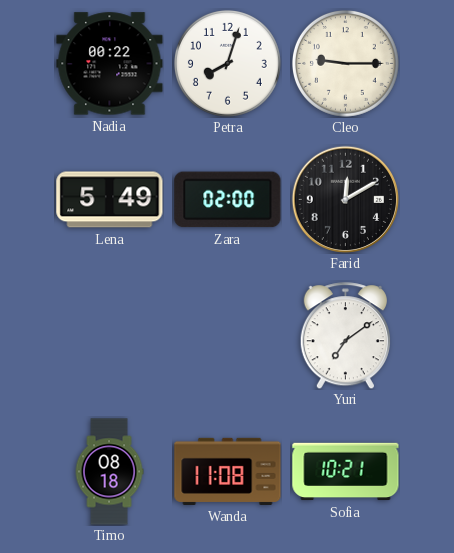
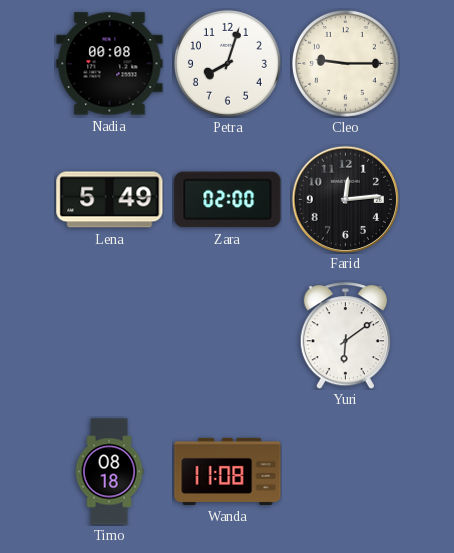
Nadia: 00:22 -> 00:08 (110, 64)
Farid: 12:10 -> 12:14 (345, 199)
Yuri: 7:09 -> 6:09 (345, 336)
Sofia: 10:21 -> none (346, 472)
